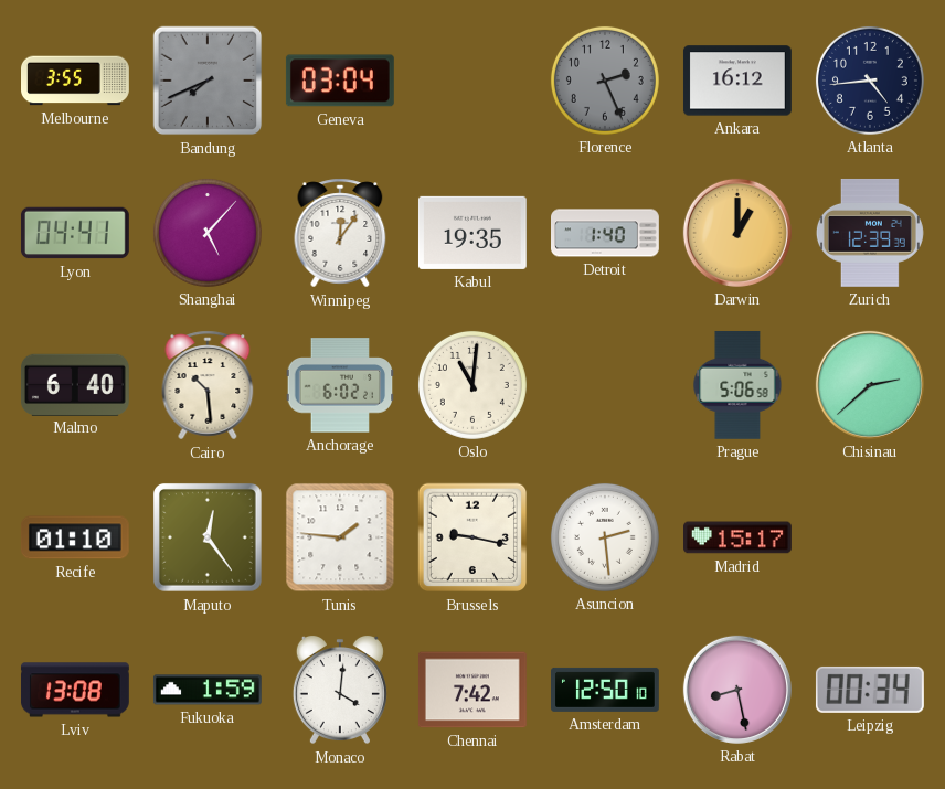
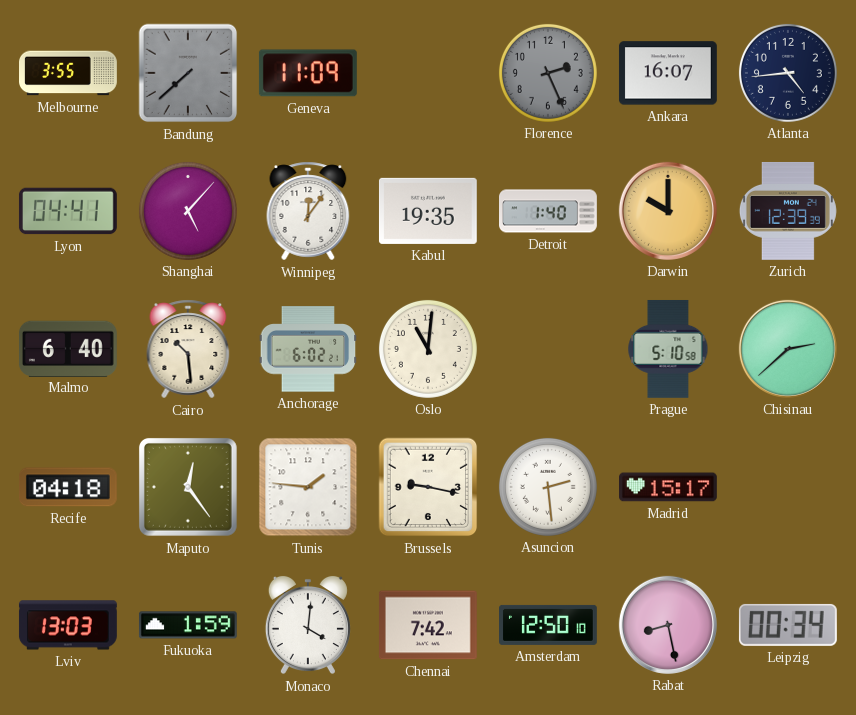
Bandung: 7:41 -> 7:38 (188, 73)
Geneva: 03:04 -> 11:09 (308, 73)
Ankara: 16:12 -> 16:07 (668, 73)
Darwin: 1:00 -> 10:00 (668, 211)
Prague: 5:06 -> 5:10 (668, 349)
Recife: 01:10 -> 04:18 (68, 487)
Lviv: 13:08 -> 13:03 (68, 625)
